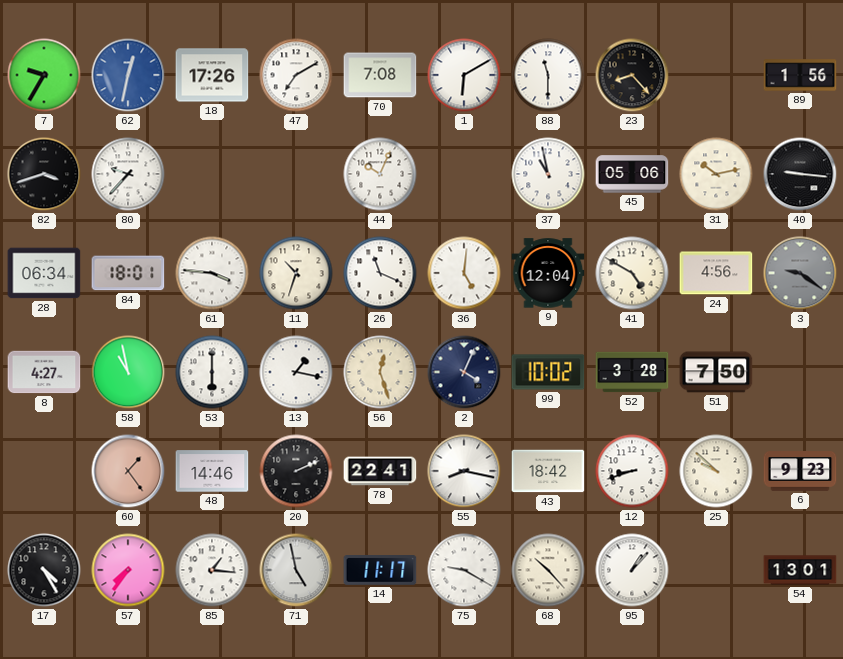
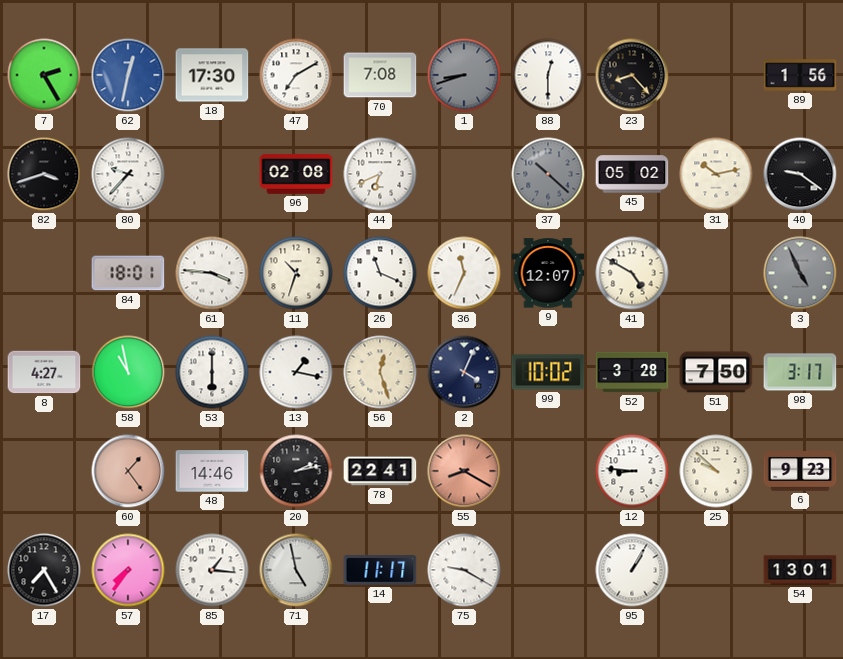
7: 9:35 -> 2:25 (44, 75)
18: 17:26 -> 17:30 (212, 75)
1: 6:10 -> 8:42 (464, 75)
1 dial: white -> grey (464, 75)
88: 11:30 -> 12:30 (548, 75)
96: none -> 02:08 (296, 175)
44: 10:04 -> 6:41 (380, 174)
37: 10:58 -> 10:22 (548, 174)
37 dial: white -> grey (548, 174)
45: 05:06 -> 05:02 (632, 174)
40: 9:16 -> 9:21 (800, 174)
28: 06:34 -> none (44, 273)
36: 5:01 -> 11:34 (464, 273)
9: 12:04 -> 12:07 (548, 273)
24: 4:56 -> none (716, 273)
3: 9:21 -> 4:56 (800, 273)
98: none -> 3:17 (800, 372)
20: 2:11 -> 2:13 (296, 471)
55: 8:17 -> 8:20 (464, 471)
55 dial: white -> salmon (464, 471)
43: 18:42 -> none (548, 471)
12: 8:42 -> 8:46 (632, 471)
17: 4:25 -> 7:25 (44, 570)
68: 10:23 -> none (548, 570)
95: 1:07 -> 1:05 (632, 570)
